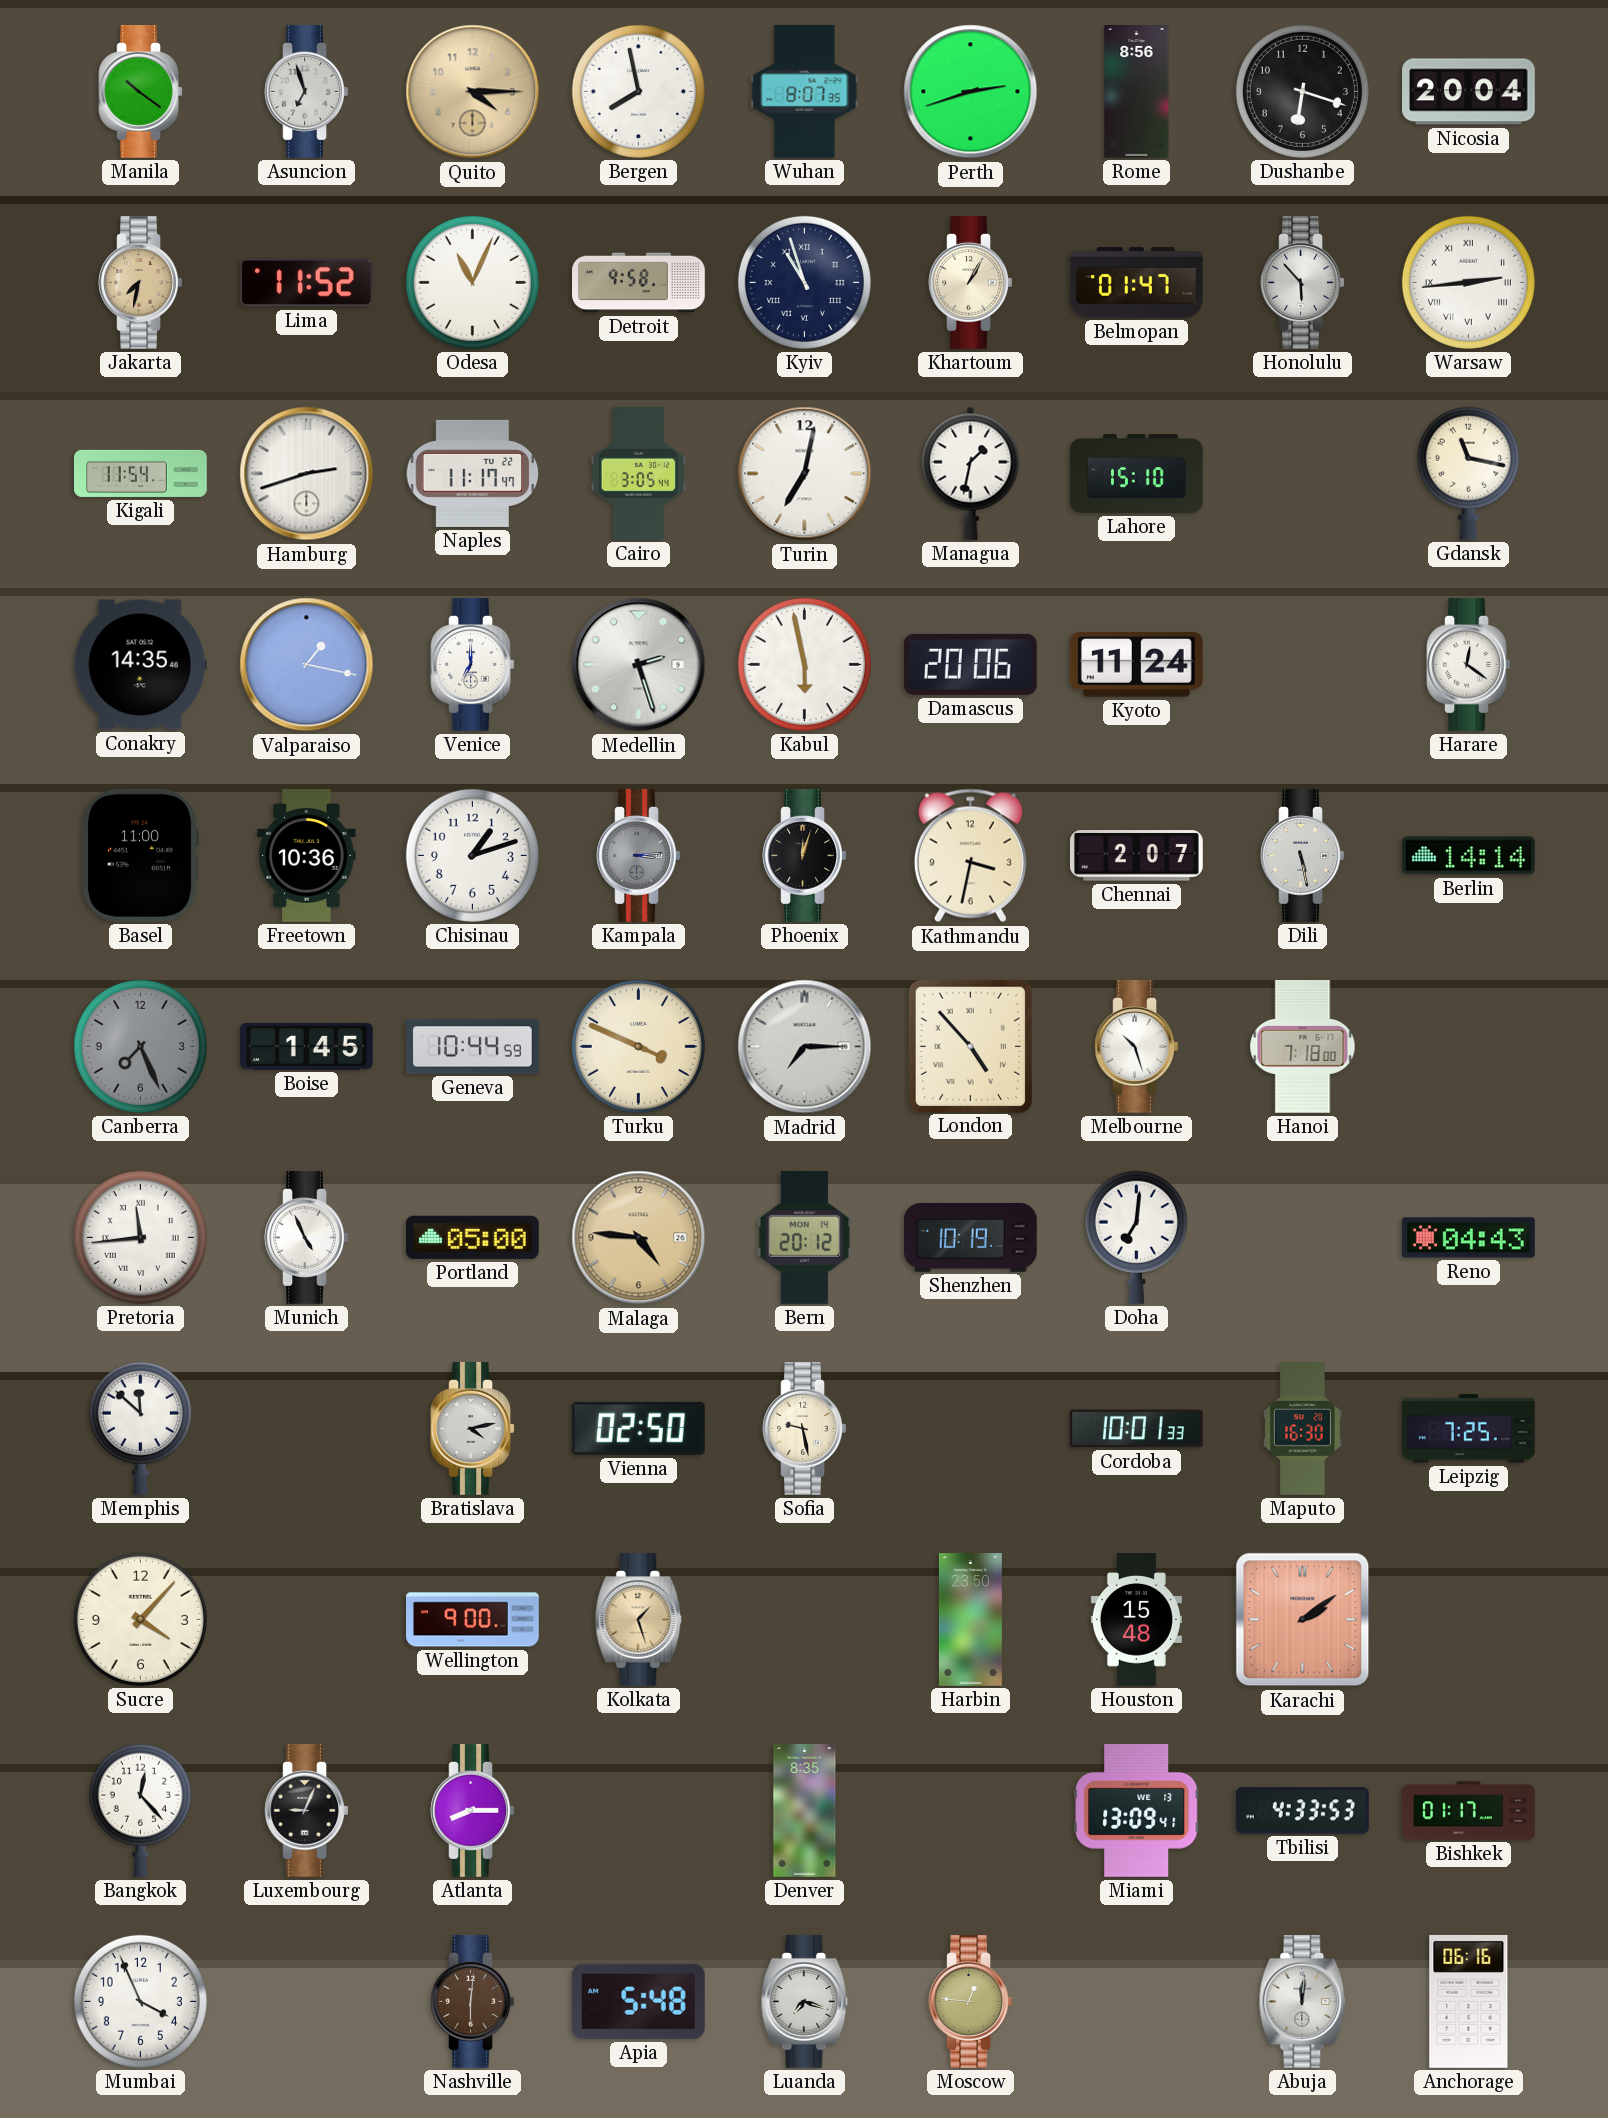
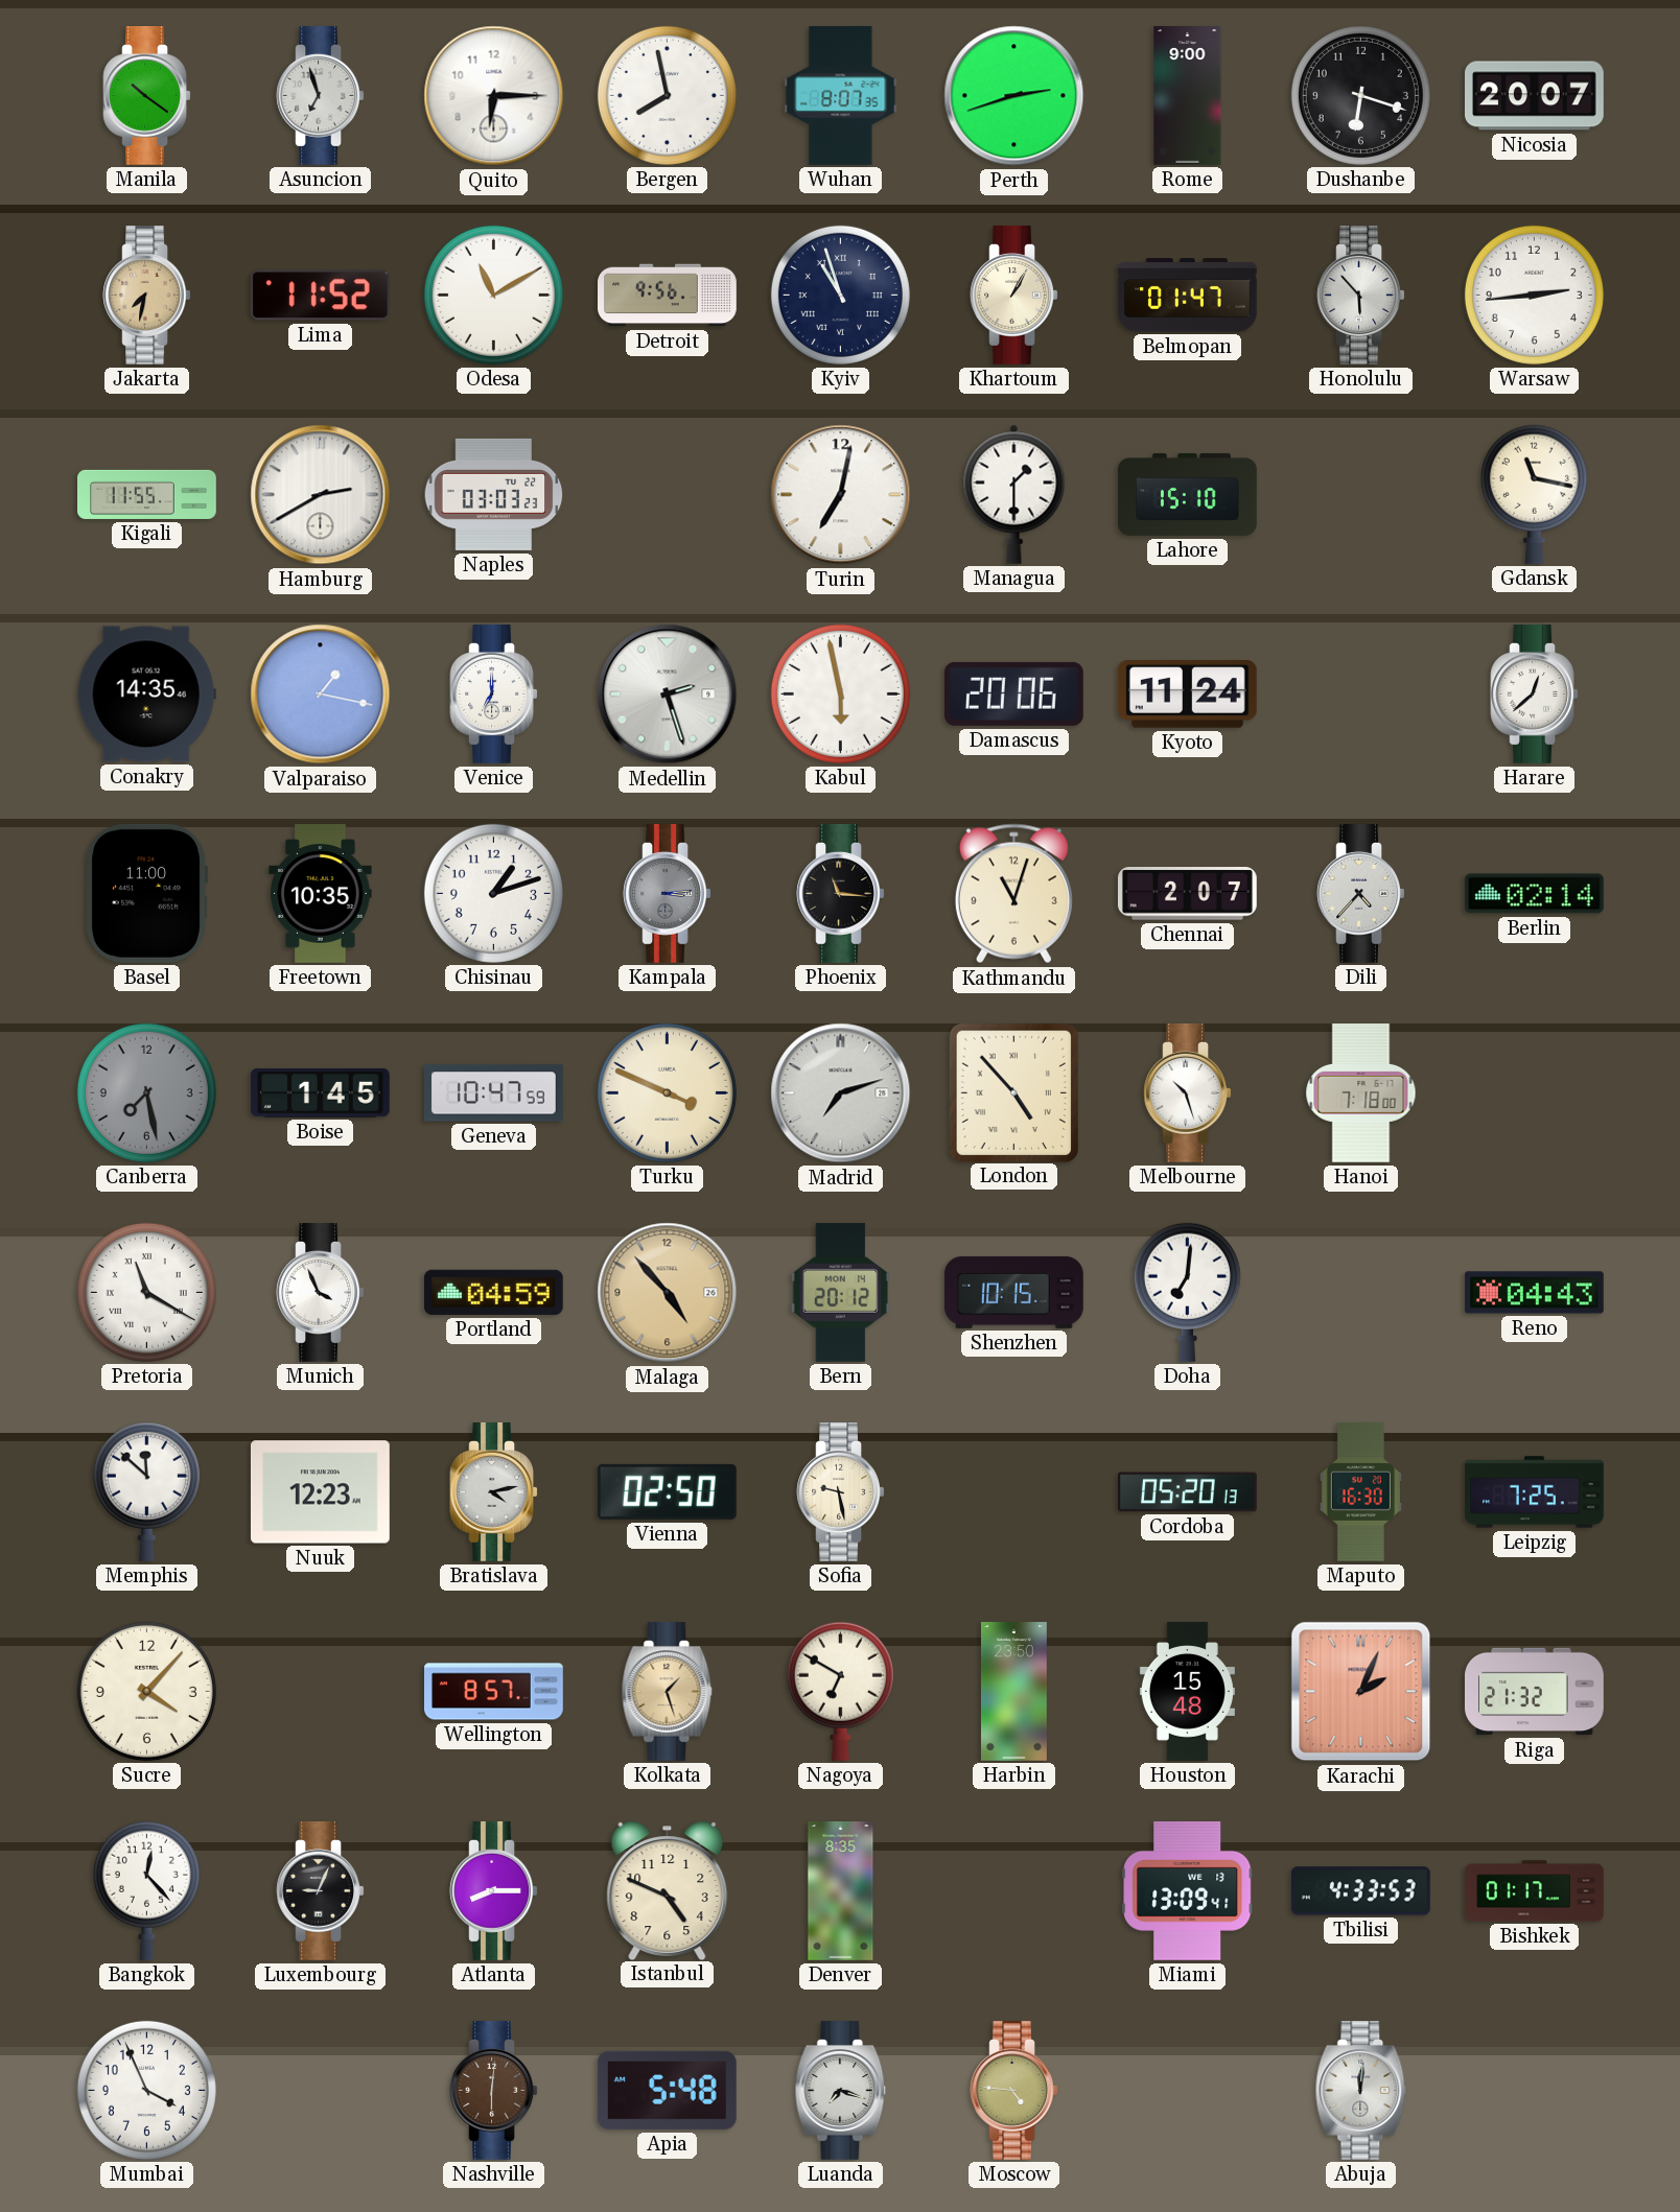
Quito: 4:15 -> 6:15 (494, 96)
Quito dial: champagne -> white (494, 96)
Rome: 8:56 -> 9:00 (1188, 96)
Nicosia: 20:04 -> 20:07 (1535, 96)
Odesa: 11:04 -> 11:10 (493, 295)
Detroit: 9:58 -> 9:56 (668, 296)
Warsaw numerals: Roman -> Arabic (1534, 295)
Kigali: 11:54 -> 11:55 (147, 494)
Hamburg: 2:42 -> 2:40 (321, 495)
Naples: 11:17 -> 03:03 (494, 494)
Cairo: 3:05 -> none (638, 474)
Managua: 1:32 -> 1:30 (1014, 494)
Harare: 12:21 -> 12:38 (1535, 695)
Freetown: 10:36 -> 10:35 (321, 894)
Phoenix: 12:03 -> 11:16 (841, 894)
Kathmandu: 3:32 -> 11:03 (1013, 894)
Dili: 5:28 -> 4:37 (1361, 894)
Berlin: 14:14 -> 02:14 (1534, 894)
Canberra: 7:26 -> 7:28 (146, 1092)
Geneva: 10:44 -> 10:47 (494, 1093)
Madrid: 7:15 -> 7:12 (841, 1093)
Pretoria: 11:44 -> 11:20 (146, 1292)
Munich: 4:56 -> 3:56 (321, 1293)
Portland: 05:00 -> 04:59 (493, 1292)
Malaga: 4:46 -> 4:53 (668, 1293)
Shenzhen: 10:19 -> 10:15 (1014, 1292)
Nuuk: none -> 12:23 (320, 1492)
Cordoba: 10:01 -> 05:20 (1188, 1492)
Wellington: 9:00 -> 8:57 (494, 1692)
Nagoya: none -> 6:50 (840, 1691)
Karachi: 2:09 -> 2:04 (1361, 1692)
Riga: none -> 21:32 (1535, 1692)
Istanbul: none -> 4:49 (668, 1890)
Moscow: 12:46 -> 4:46 (1014, 2091)
Anchorage: 06:16 -> none (1469, 2001)
